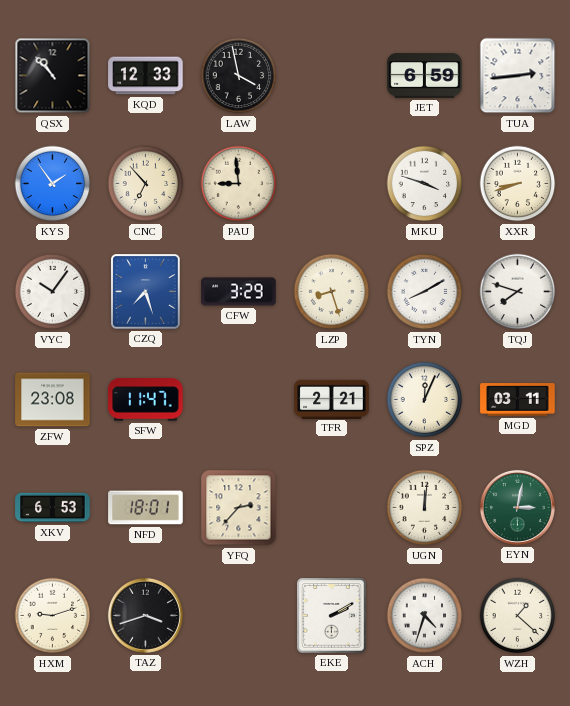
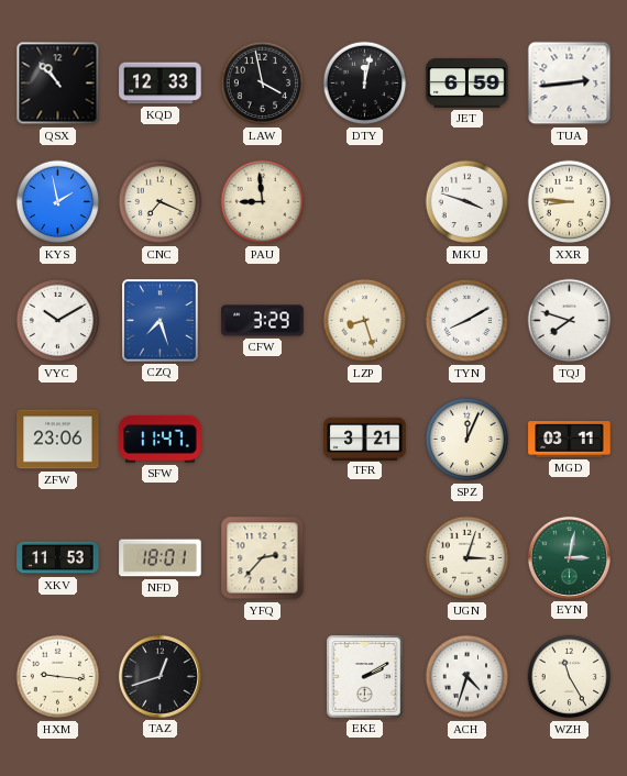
DTY: none -> 12:02 (365, 84)
KYS: 1:54 -> 1:58 (58, 202)
CNC: 6:53 -> 7:19 (161, 202)
XXR: 8:42 -> 8:46 (570, 202)
VYC: 10:06 -> 10:10 (58, 321)
ZFW: 23:08 -> 23:06 (58, 440)
TFR: 2:21 -> 3:21 (365, 439)
XKV: 6:53 -> 11:53 (58, 558)
UGN: 12:01 -> 3:03 (468, 558)
HXM: 9:12 -> 9:16 (58, 677)
TAZ: 3:42 -> 12:42 (159, 676)
WZH: 1:22 -> 11:25 (570, 677)
